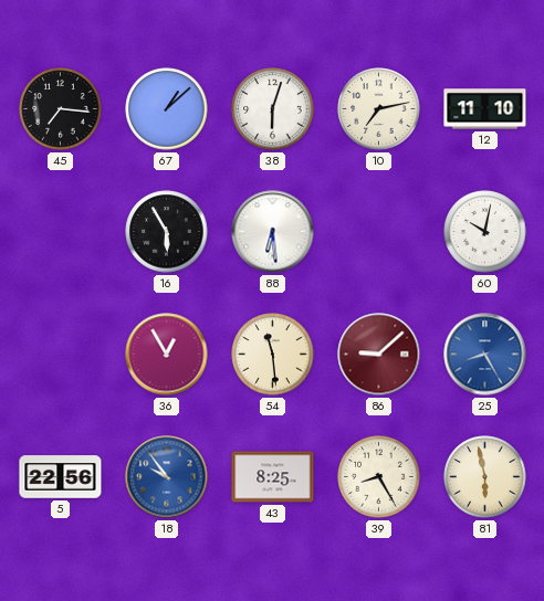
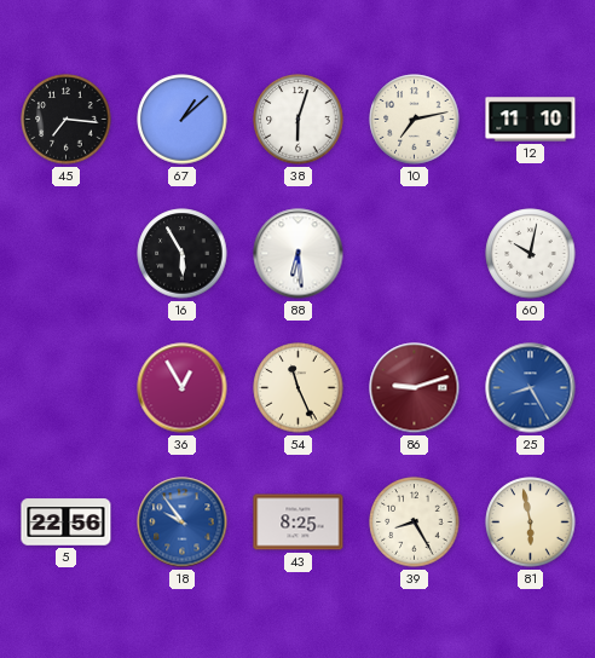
54: 11:29 -> 11:26 (299, 388)
86: 9:08 -> 9:12 (415, 388)
